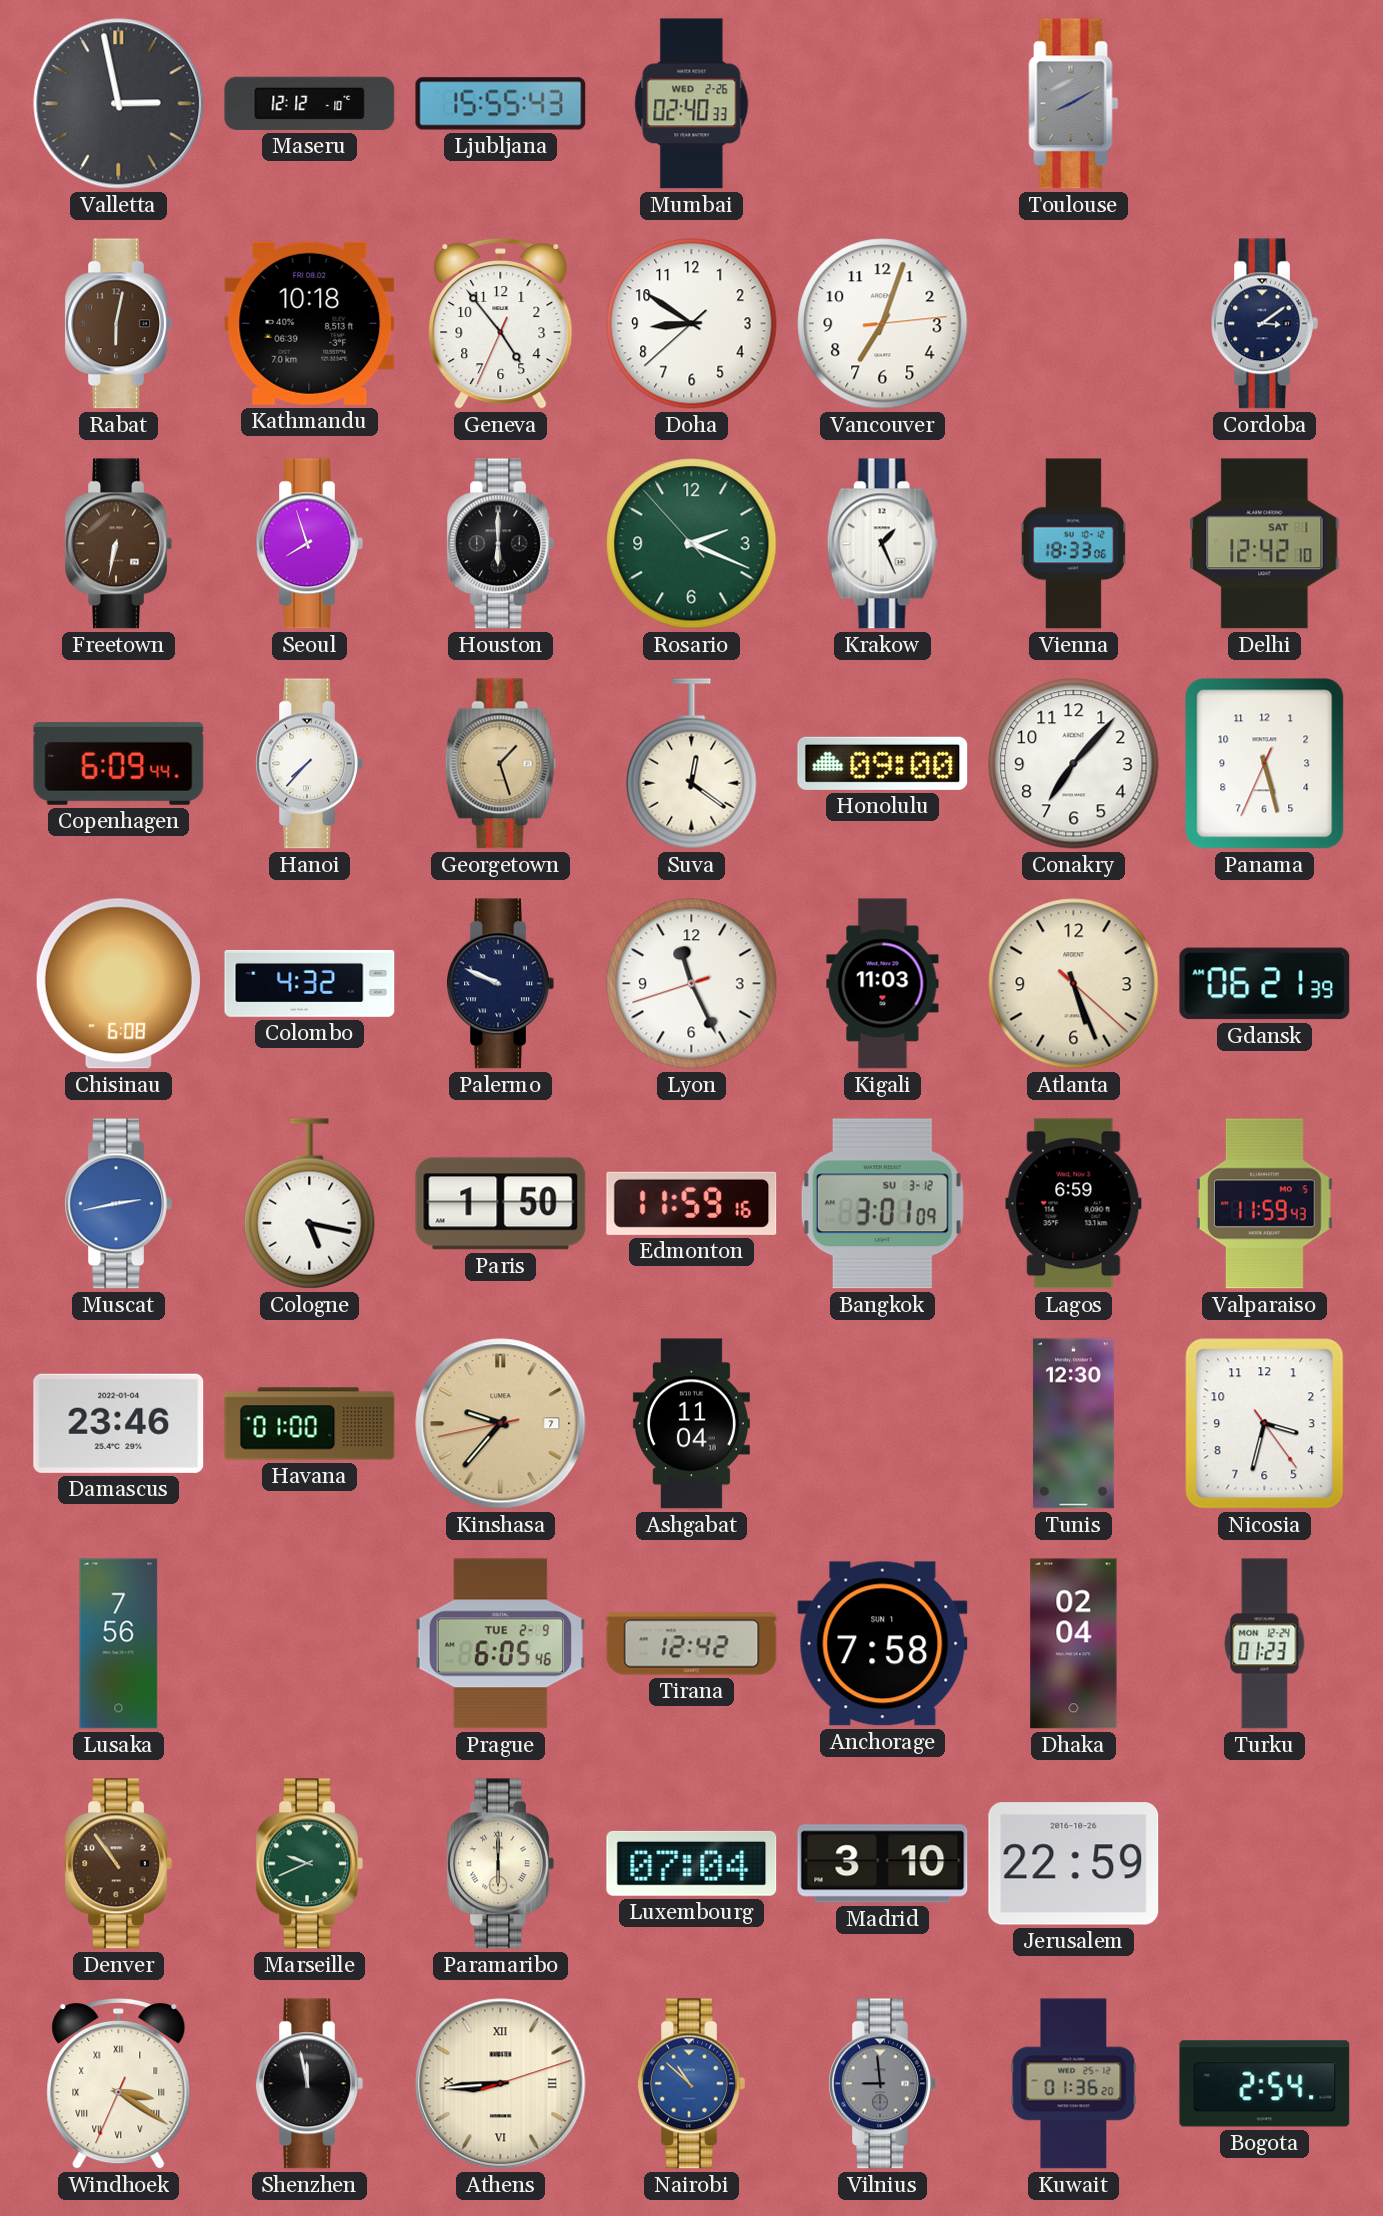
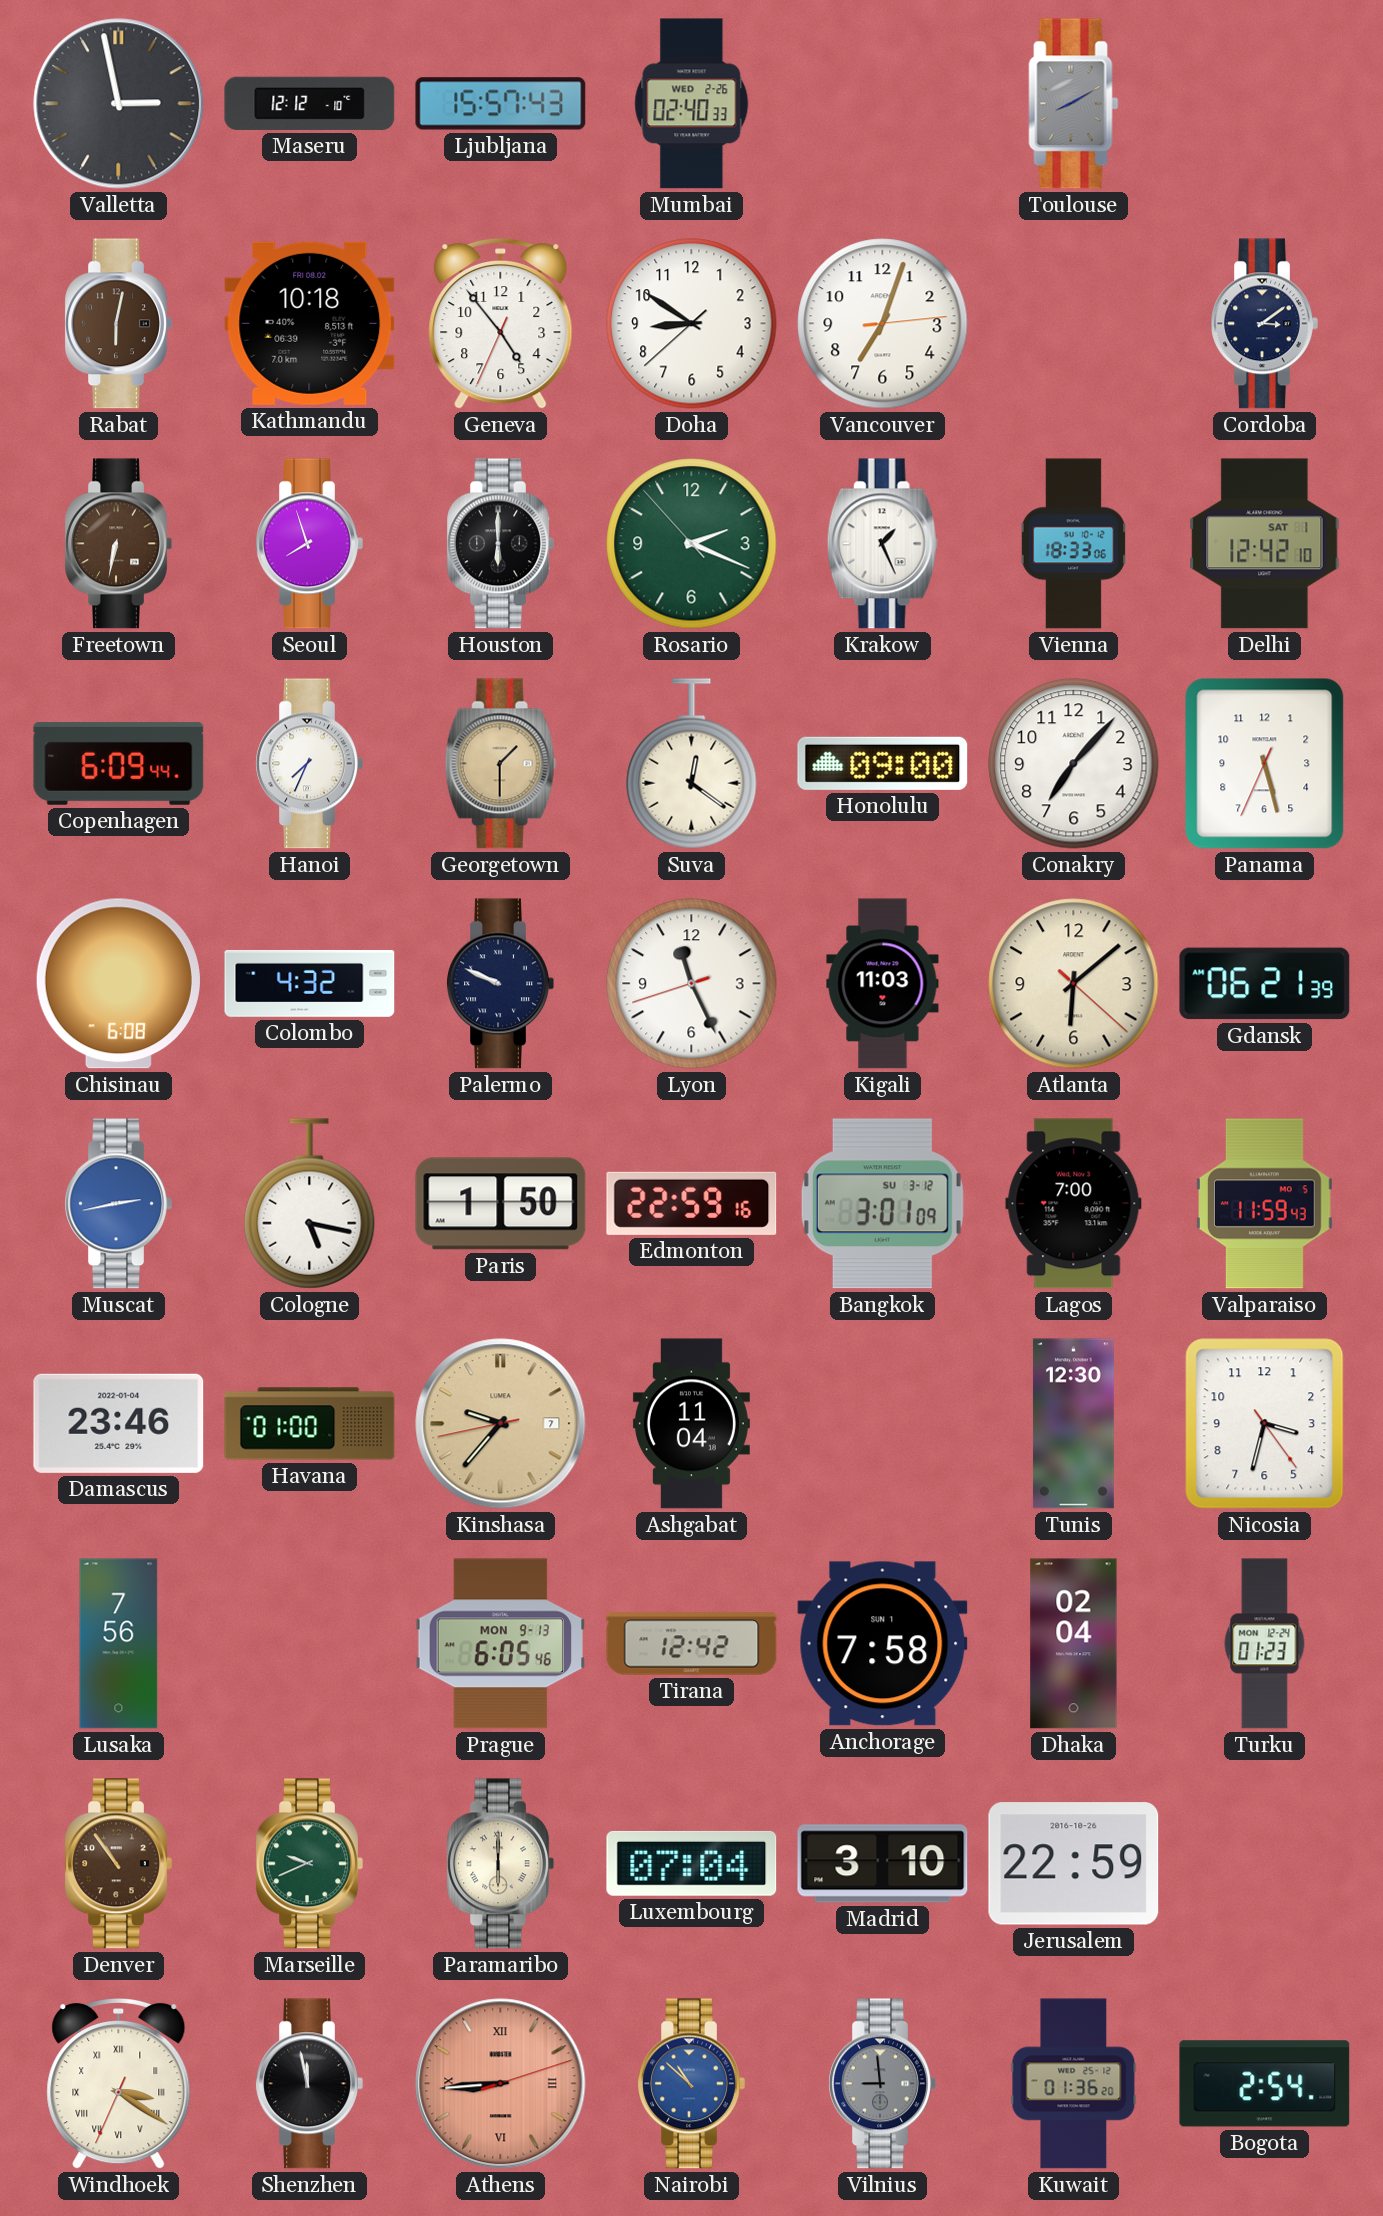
Ljubljana: 15:55 -> 15:57 (501, 104)
Hanoi: 7:37 -> 7:34 (309, 764)
Georgetown: 1:27 -> 1:30 (500, 764)
Atlanta: 5:26 -> 6:08 (1074, 984)
Edmonton: 11:59 -> 22:59 (692, 1203)
Lagos: 6:59 -> 7:00 (1074, 1204)
Prague date: TUE 2-9 -> MON 9-13 (501, 1644)
Athens dial: cream -> salmon (501, 2084)
